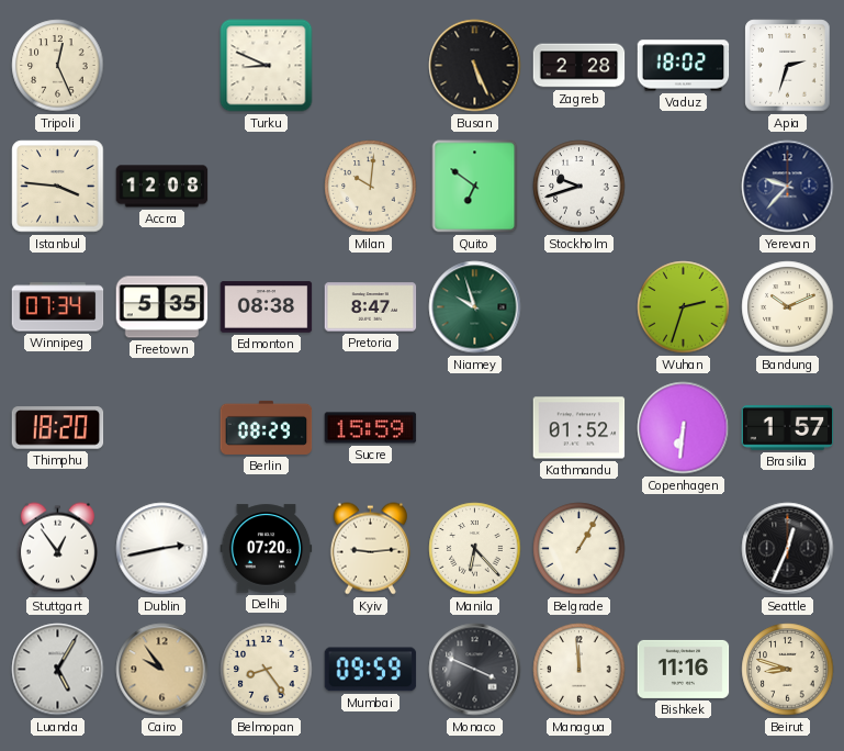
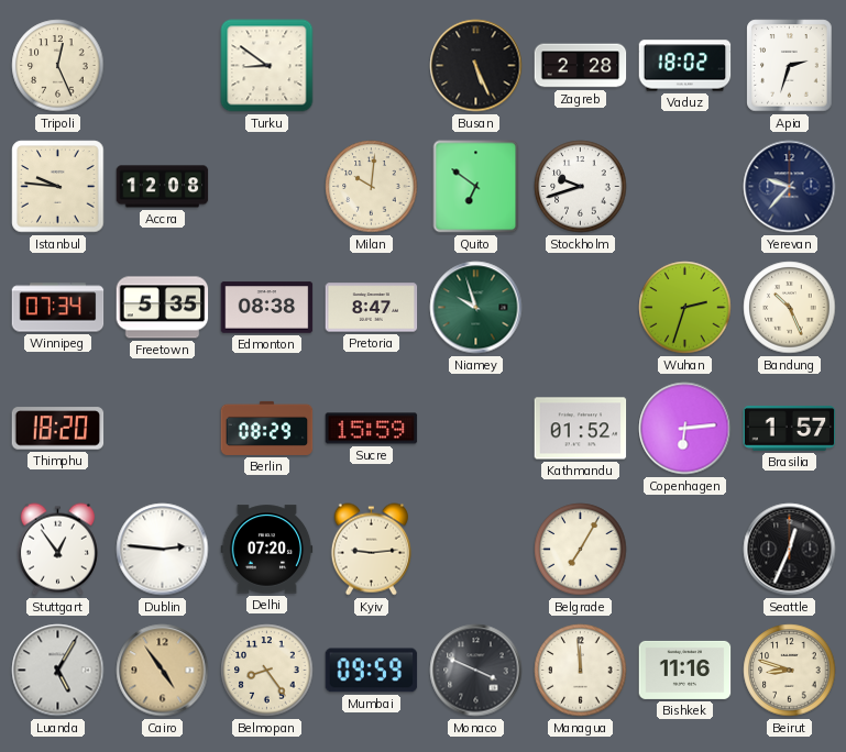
Turku: 8:49 -> 8:51 (267, 66)
Istanbul: 3:46 -> 9:46 (58, 187)
Bandung: 10:11 -> 10:26 (790, 308)
Copenhagen: 6:31 -> 6:14 (685, 429)
Dublin: 2:43 -> 2:46 (163, 550)
Manila: 6:23 -> none (475, 549)
Belgrade: 1:05 -> 7:05 (581, 550)
Cairo: 9:54 -> 4:54 (163, 671)
